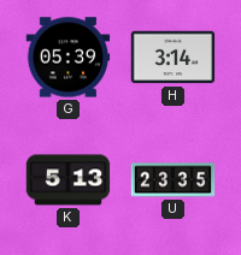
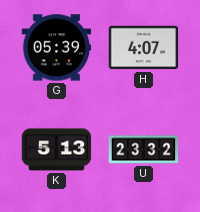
H: 3:14 -> 4:07 (144, 48)
U: 23:35 -> 23:32 (144, 150)
